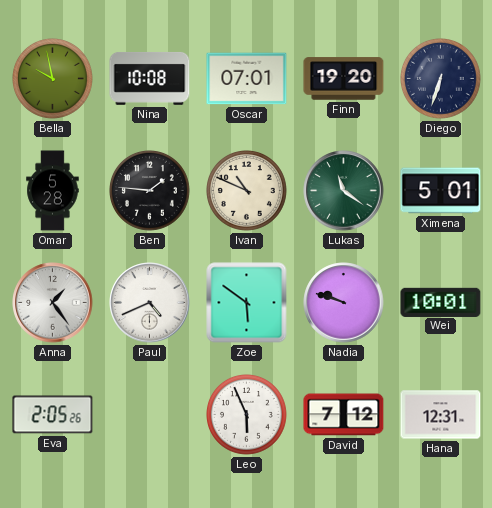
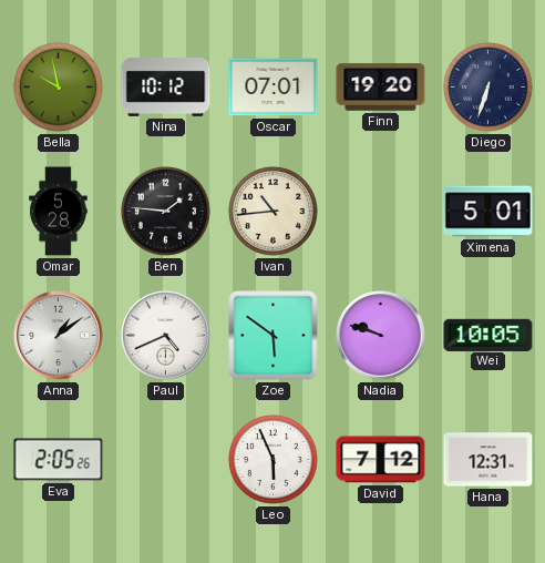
Nina: 10:08 -> 10:12 (166, 86)
Ivan: 10:49 -> 10:44 (274, 212)
Lukas: 11:21 -> none (344, 191)
Anna: 1:24 -> 1:09 (59, 336)
Wei: 10:01 -> 10:05 (489, 335)
